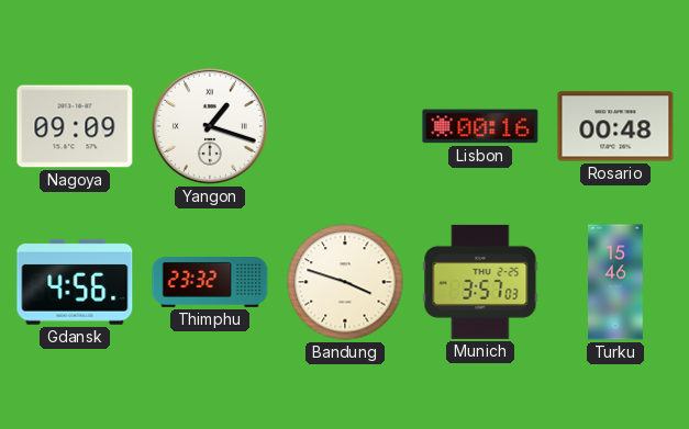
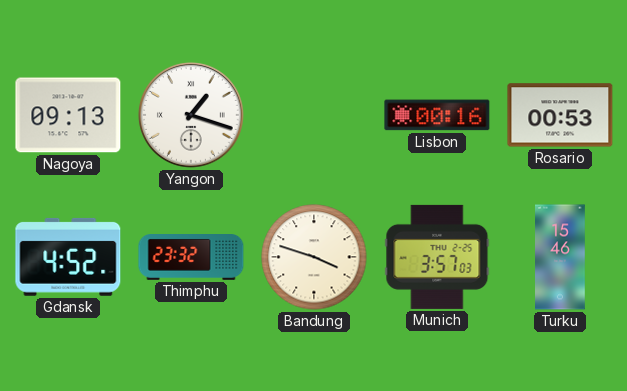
Nagoya: 09:09 -> 09:13 (68, 115)
Rosario: 00:48 -> 00:53 (560, 115)
Gdansk: 4:56 -> 4:52 (68, 257)
